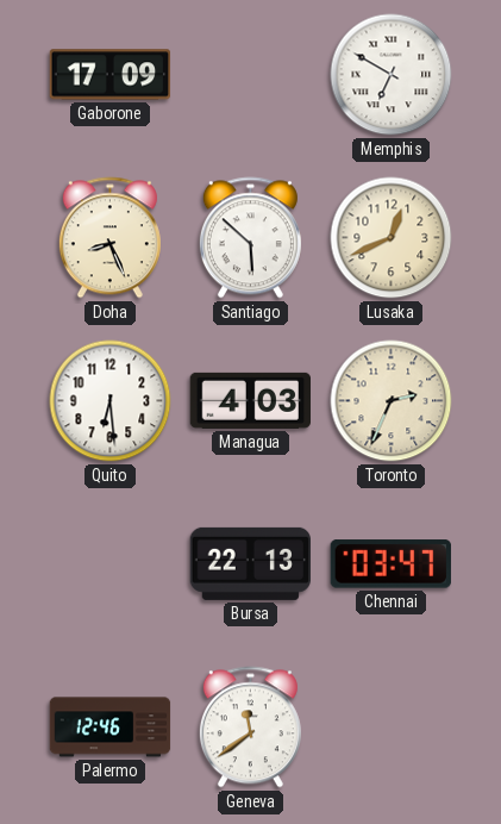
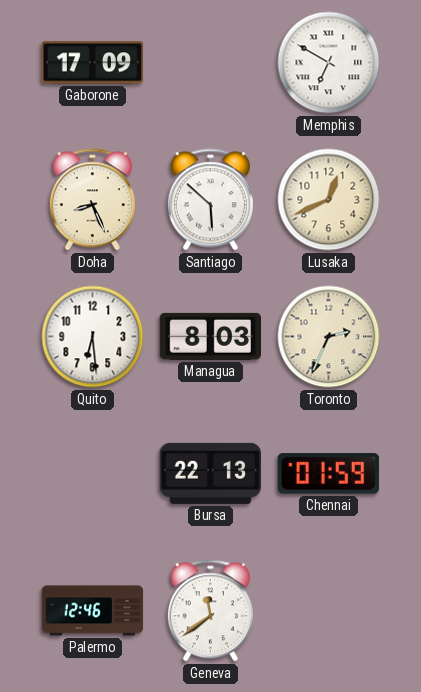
Managua: 4:03 -> 8:03 (210, 336)
Chennai: 03:47 -> 01:59 (328, 474)
